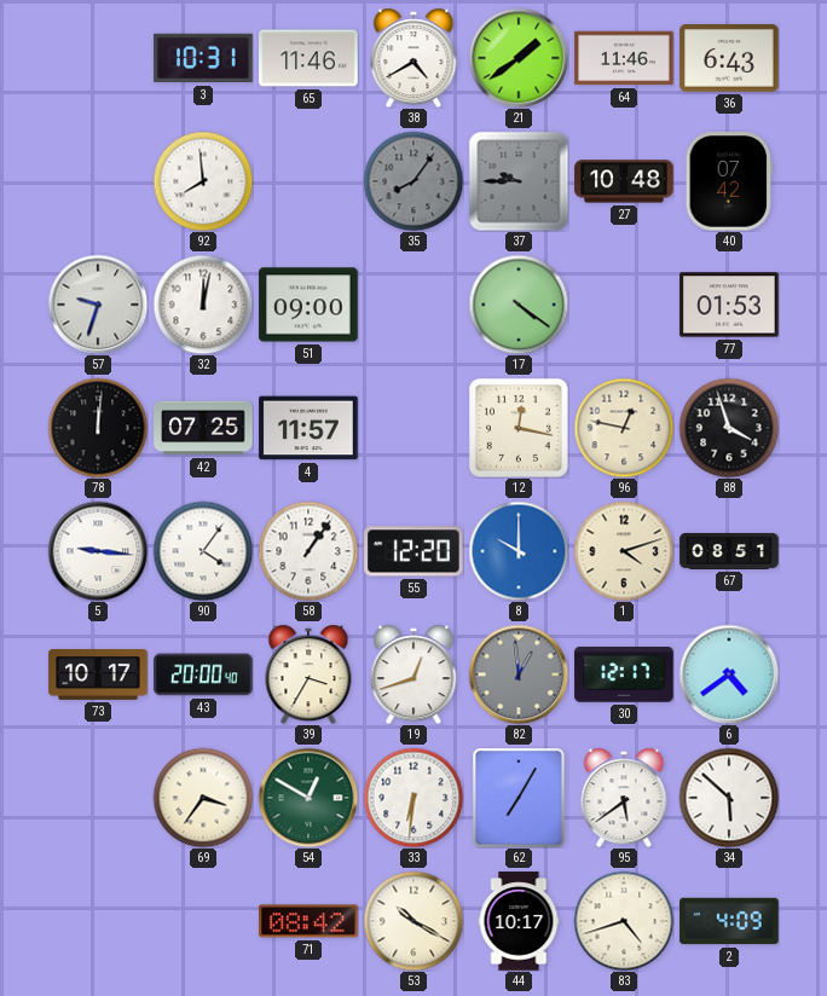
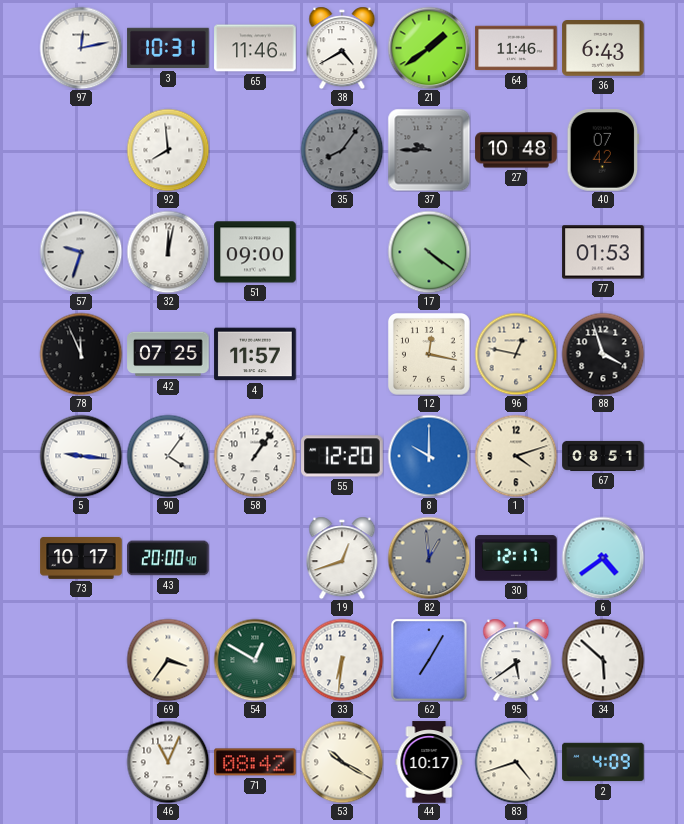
97: none -> 12:13 (81, 48)
78: 12:01 -> 11:56 (81, 354)
39: 3:35 -> none (308, 674)
46: none -> 11:04 (168, 762)
